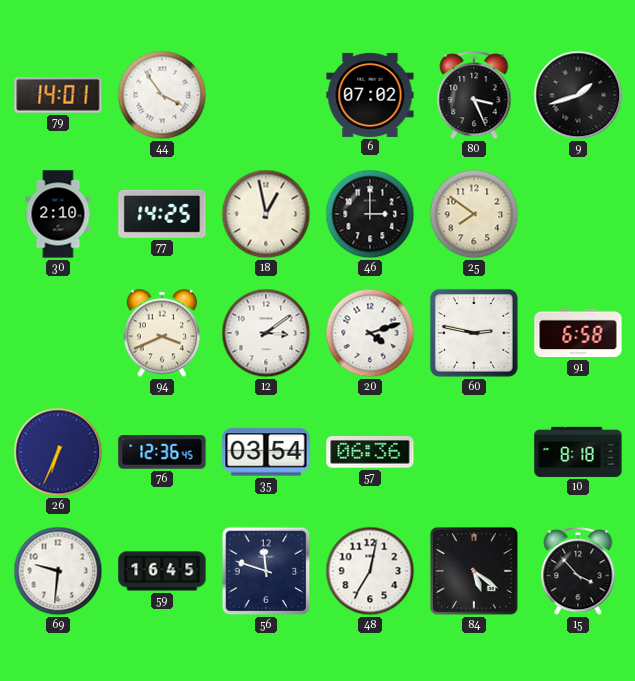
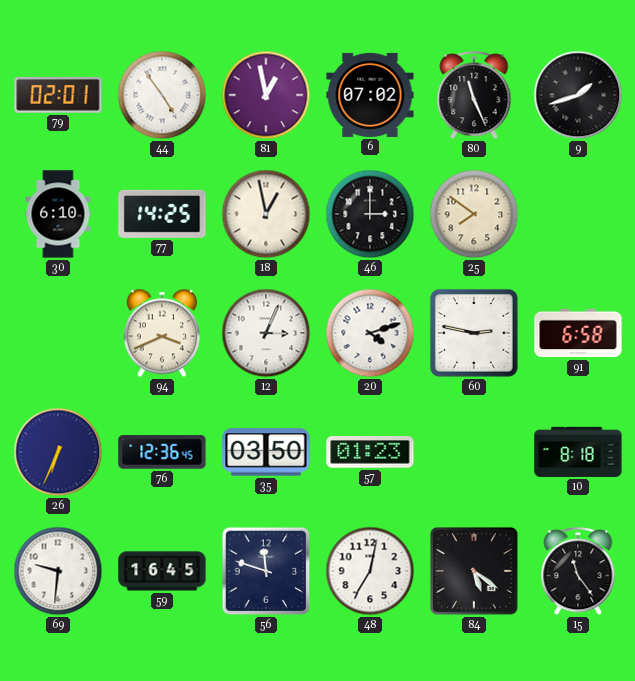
79: 14:01 -> 02:01 (58, 95)
44: 3:54 -> 4:54 (162, 95)
81: none -> 12:58 (266, 95)
80: 3:26 -> 11:26 (474, 96)
30: 2:10 -> 6:10 (58, 214)
12: 3:09 -> 3:04 (266, 333)
35: 03:54 -> 03:50 (266, 452)
57: 06:36 -> 01:23 (370, 452)
15: 3:53 -> 11:24 (578, 572)
